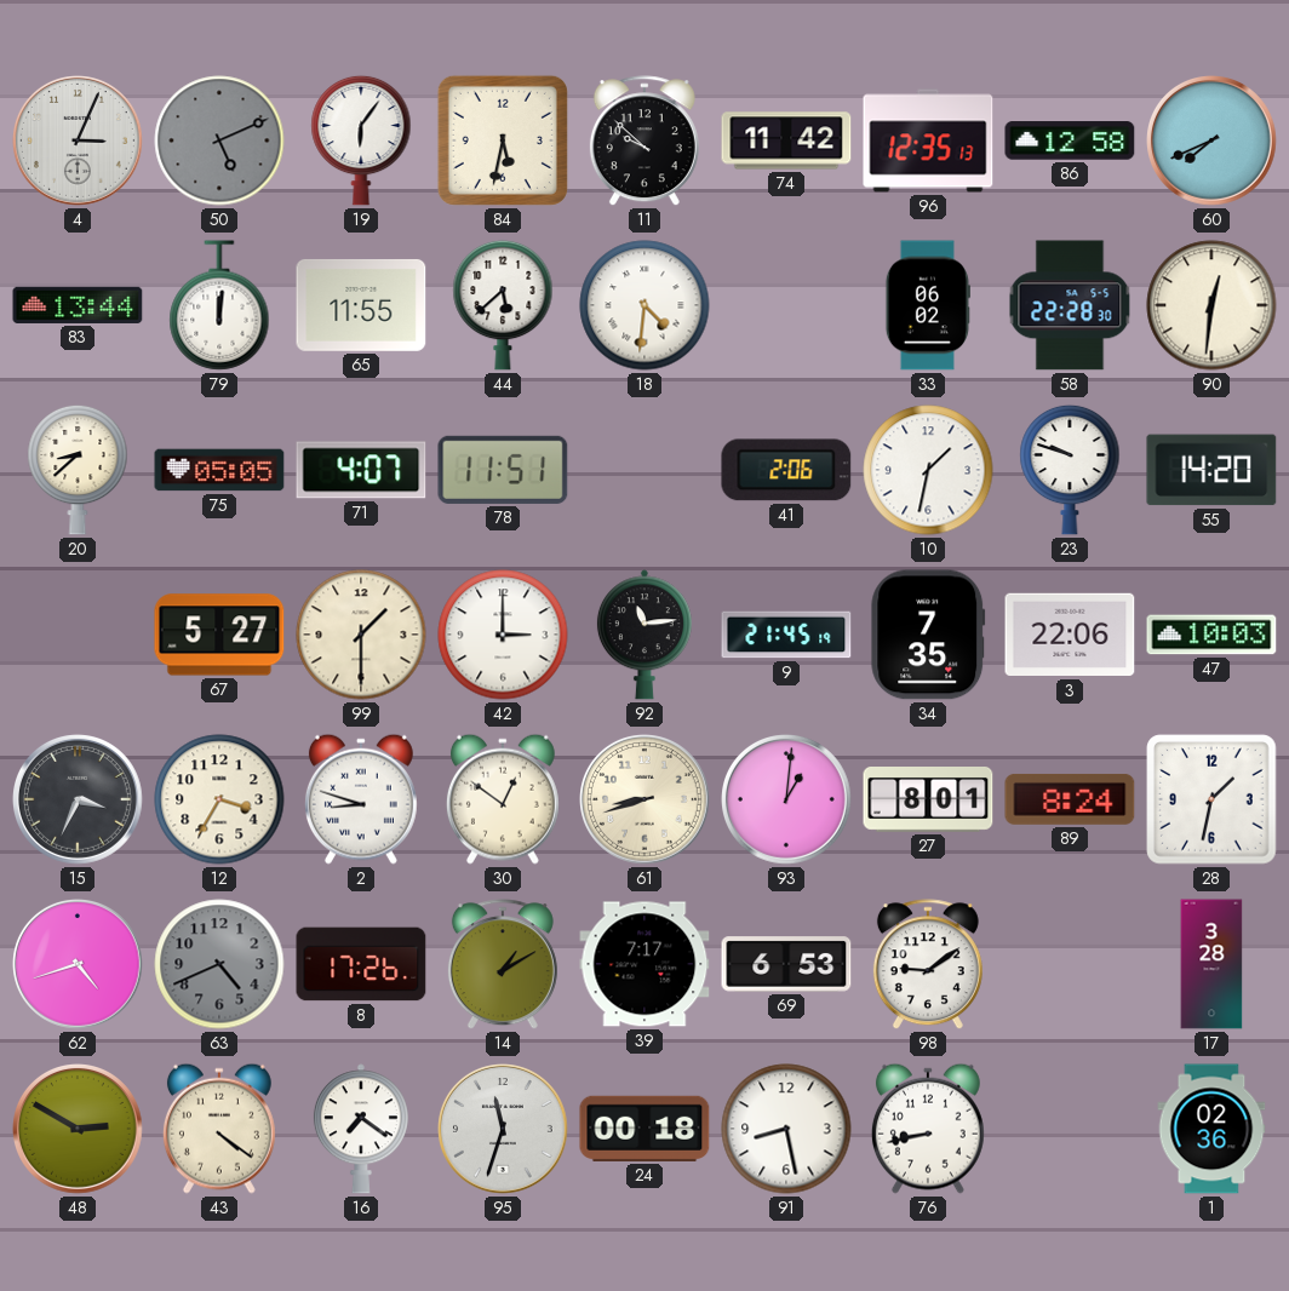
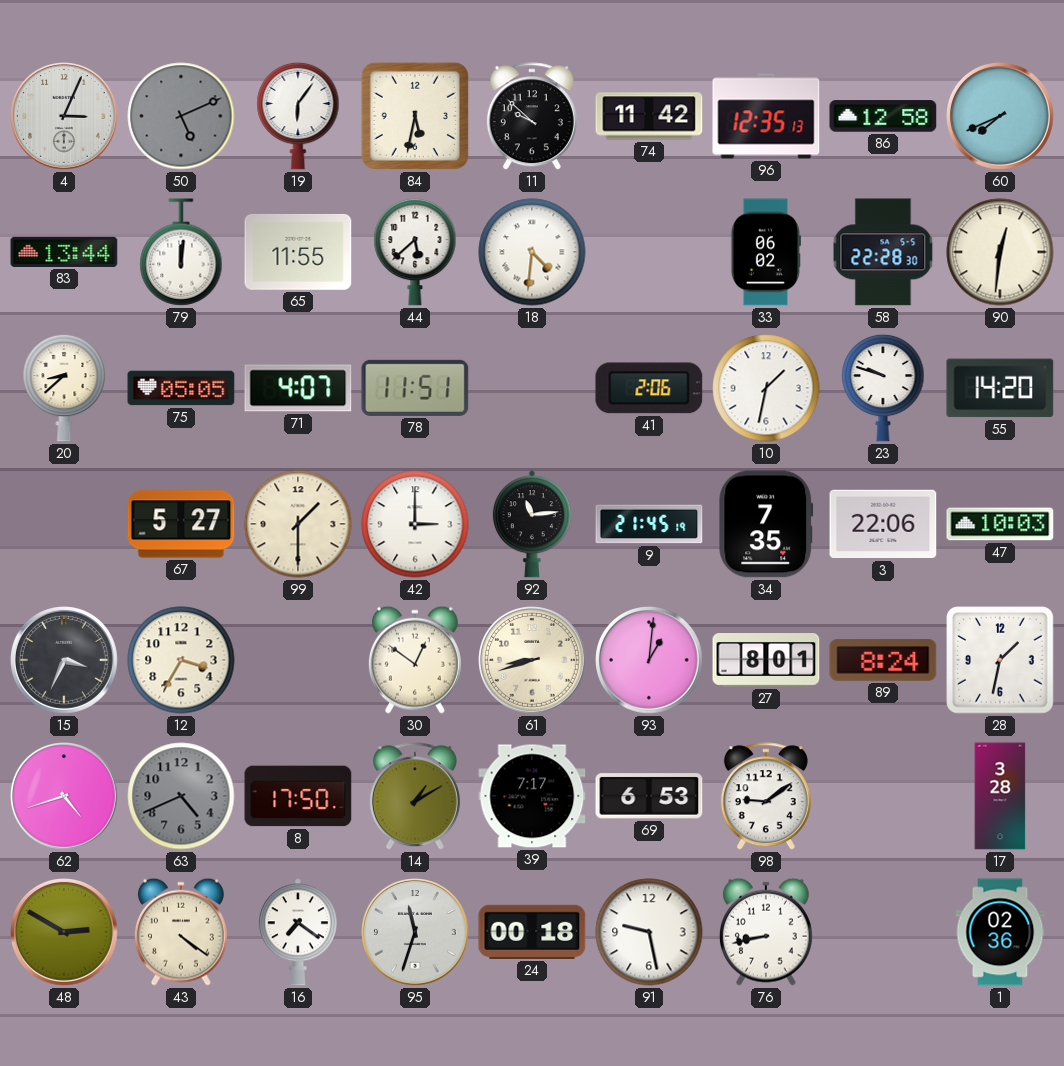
2: 8:48 -> none (361, 799)
8: 17:26 -> 17:50 (298, 796)
91: 8:28 -> 9:28 (649, 932)
